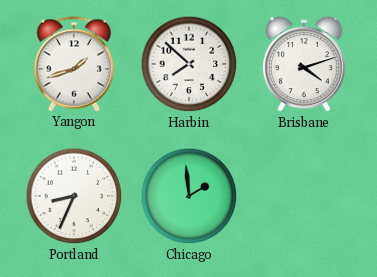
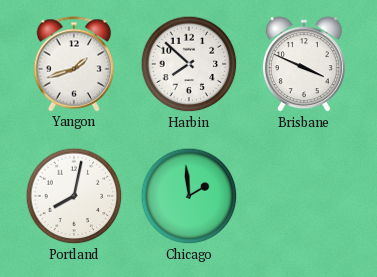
Brisbane: 4:12 -> 3:49 (304, 65)
Portland: 8:34 -> 8:02 (74, 196)
